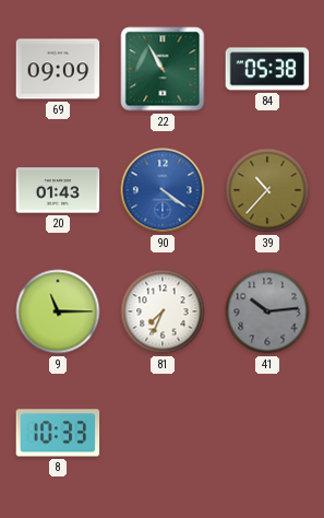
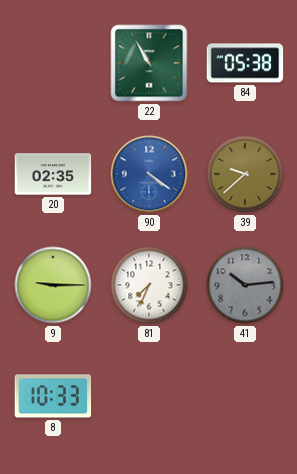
69: 09:09 -> none (58, 69)
20: 01:43 -> 02:35 (53, 174)
39: 10:37 -> 9:38 (245, 174)
9: 11:15 -> 9:15 (53, 285)
